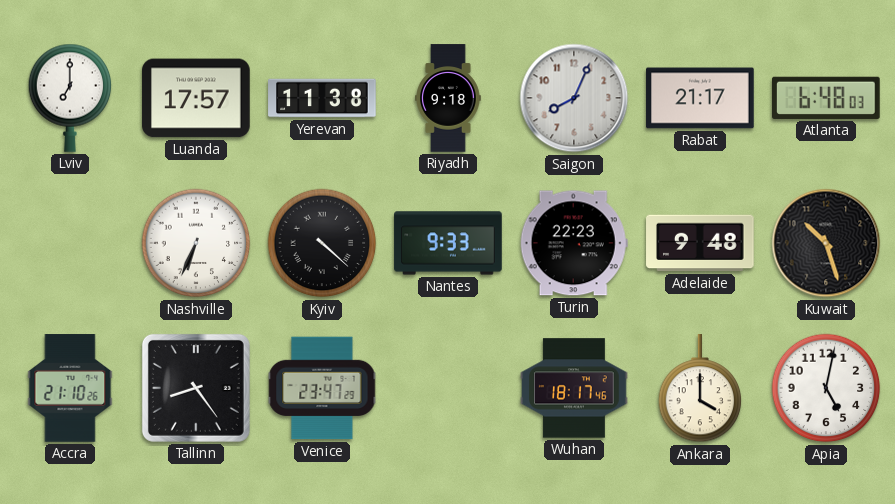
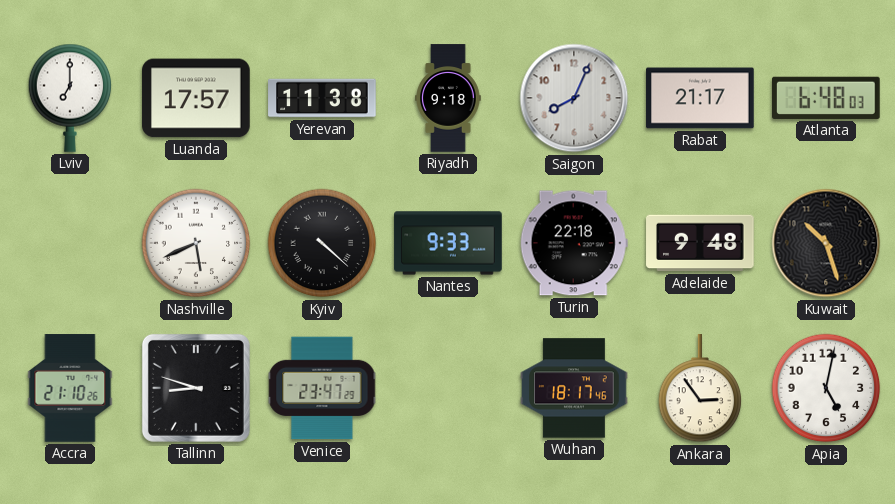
Nashville: 6:34 -> 5:41 (196, 243)
Turin: 22:23 -> 22:18 (574, 243)
Tallinn: 8:24 -> 8:48 (196, 388)
Ankara: 4:00 -> 2:54 (700, 389)
